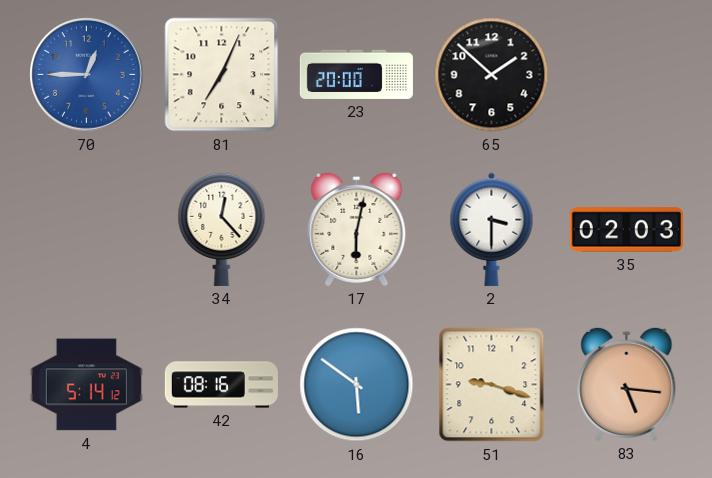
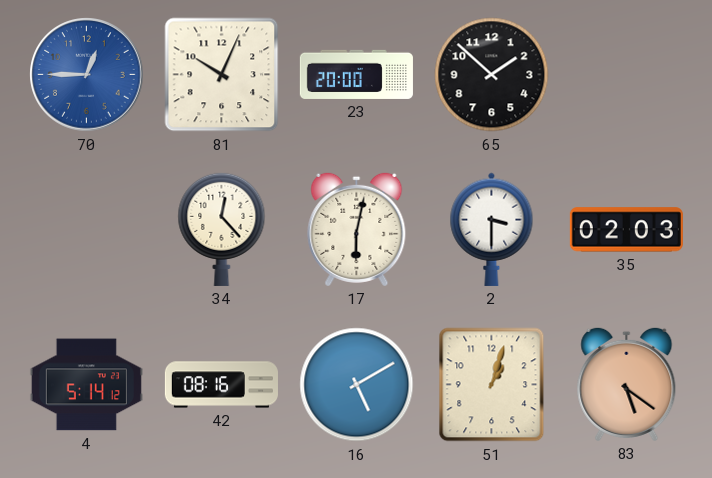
81: 7:04 -> 10:04 (222, 75)
16: 5:51 -> 5:10 (357, 385)
51: 9:18 -> 1:03 (492, 385)
83: 5:16 -> 5:21 (627, 384)
